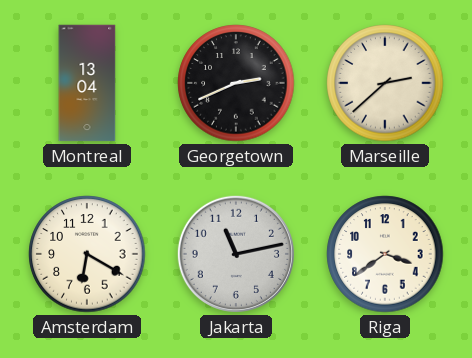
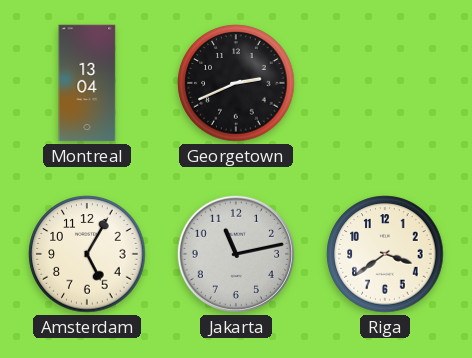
Marseille: 2:38 -> none (385, 83)
Amsterdam: 6:20 -> 5:05 (87, 254)
